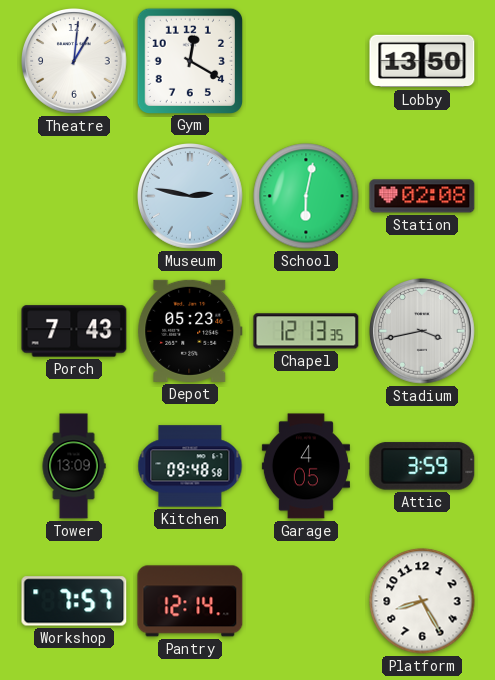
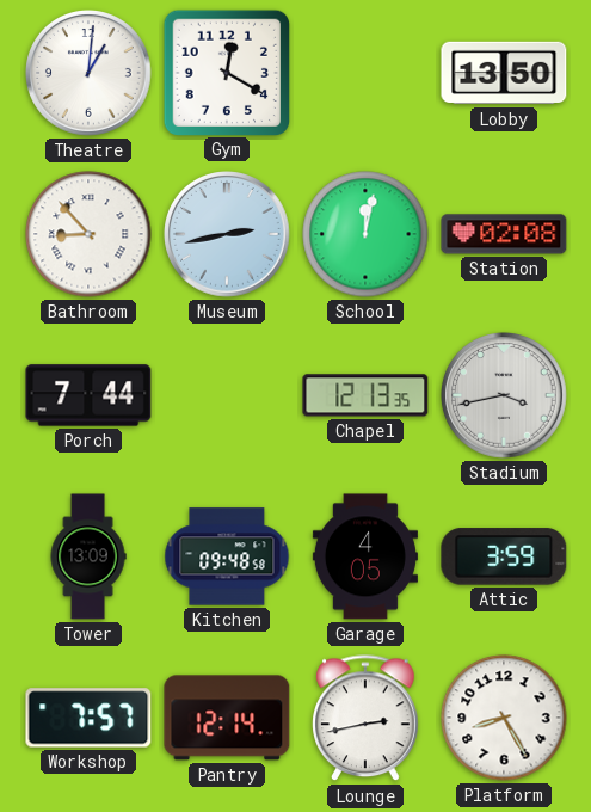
Bathroom: none -> 8:53 (88, 234)
Museum: 2:47 -> 2:43 (228, 235)
School: 6:02 -> 12:02 (365, 234)
Porch: 7:43 -> 7:44 (88, 395)
Depot: 05:23 -> none (190, 331)
Lounge: none -> 2:43 (365, 719)
